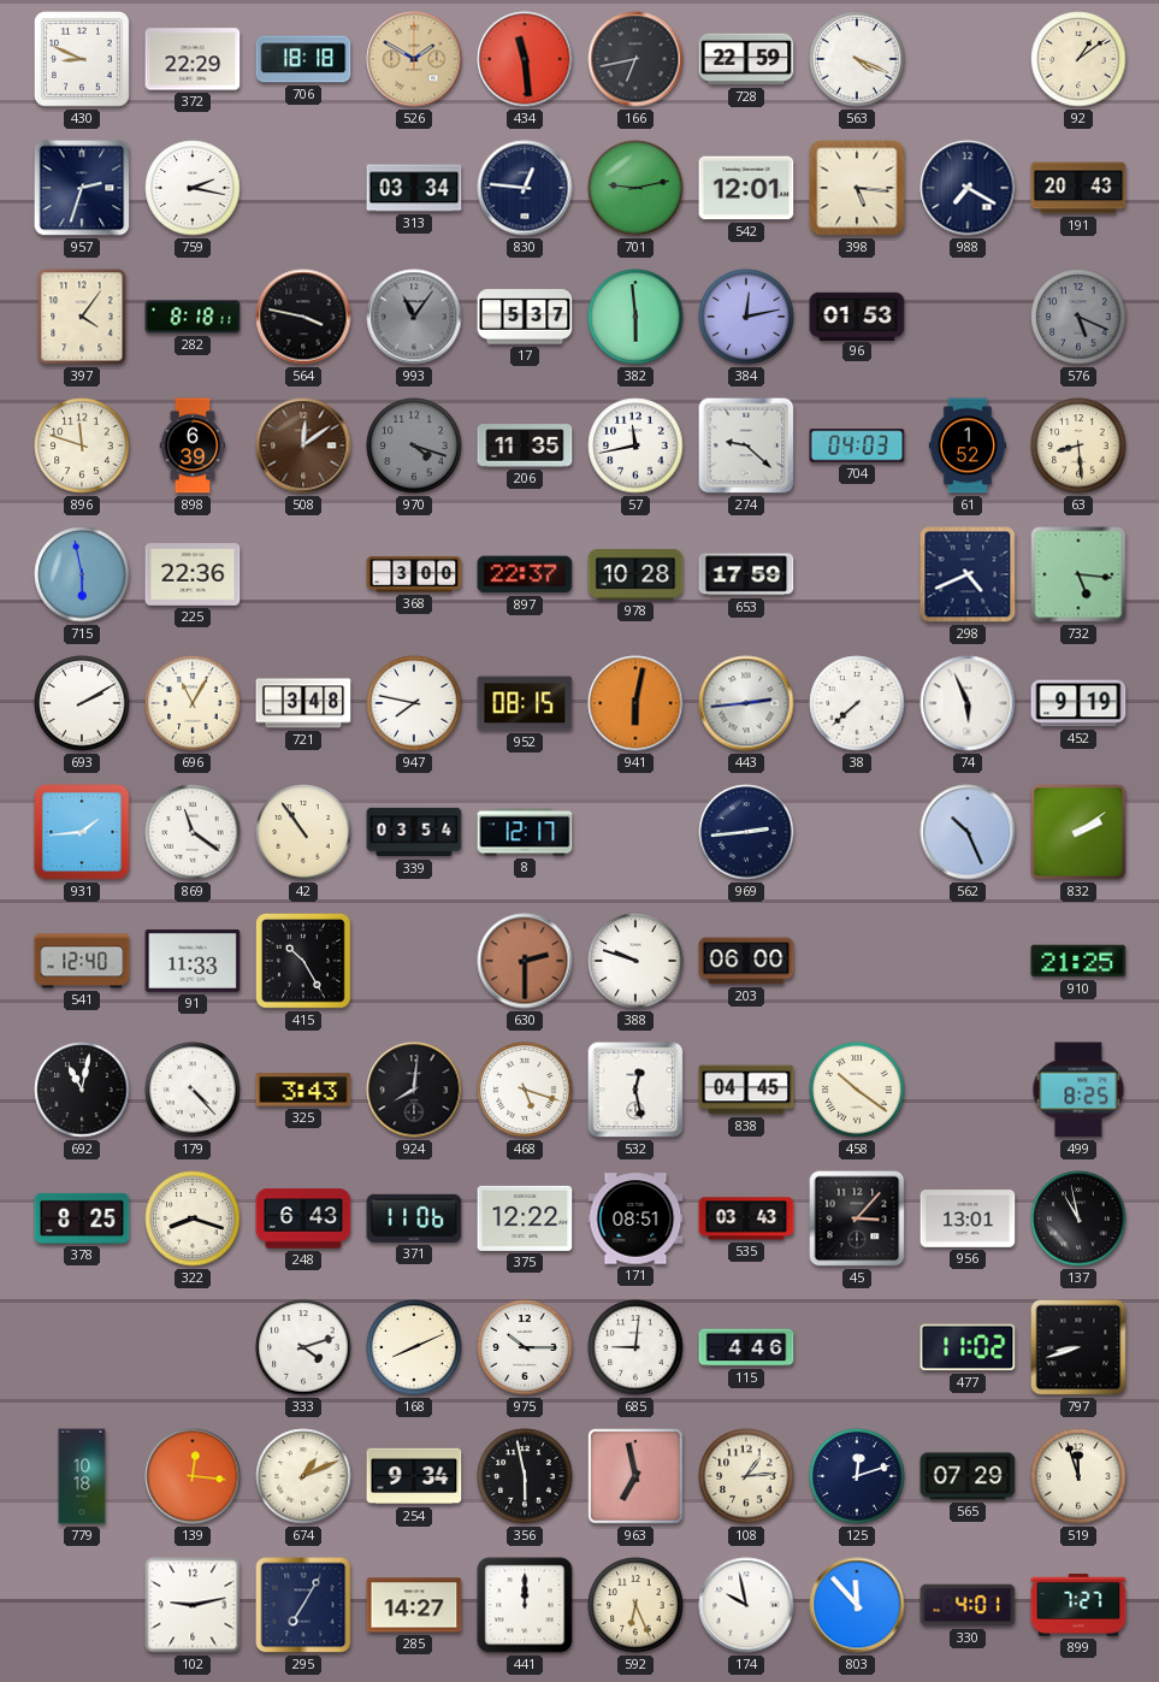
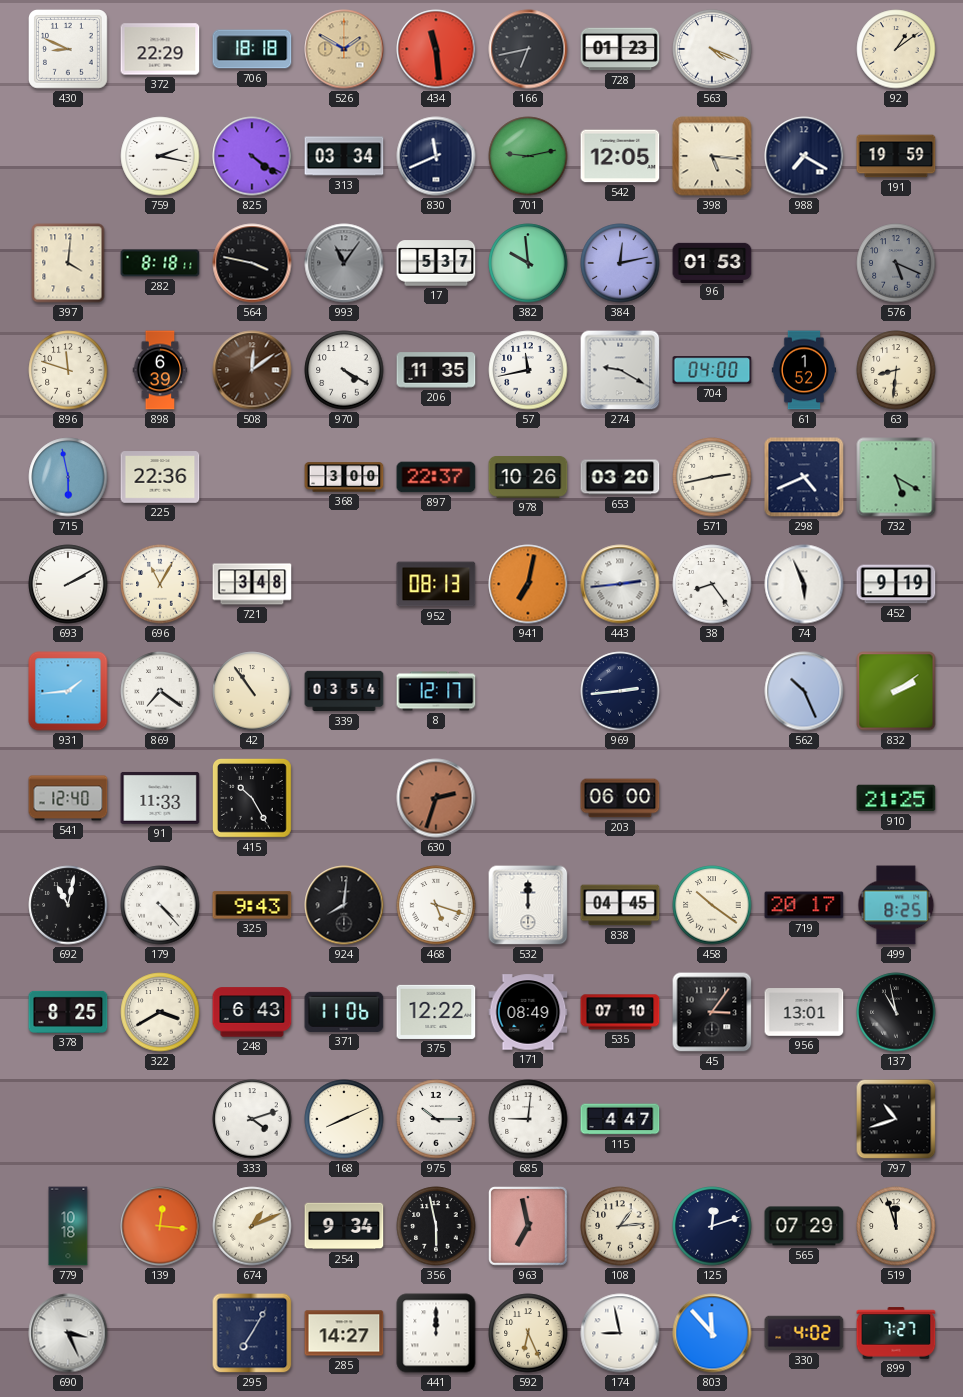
728: 22:59 -> 01:23 (620, 49)
957: 2:33 -> none (82, 188)
825: none -> 4:21 (252, 156)
830: 12:46 -> 11:41 (436, 156)
542: 12:01 -> 12:05 (620, 156)
191: 20:43 -> 19:59 (896, 156)
397: 4:06 -> 4:01 (68, 263)
382: 5:59 -> 9:59 (528, 263)
970: 4:18 -> 4:20 (344, 370)
970 dial: grey -> white (344, 370)
274: 9:22 -> 9:20 (620, 370)
704: 04:03 -> 04:00 (712, 370)
63: 8:29 -> 8:31 (896, 370)
978: 10:28 -> 10:26 (528, 478)
653: 17:59 -> 03:20 (620, 477)
571: none -> 2:43 (712, 477)
732: 5:16 -> 5:20 (896, 477)
947: 7:47 -> none (414, 703)
952: 08:15 -> 08:13 (436, 584)
941: 6:02 -> 7:02 (528, 584)
38: 7:38 -> 8:24 (712, 584)
869: 11:21 -> 7:21 (160, 691)
630: 2:30 -> 2:33 (436, 798)
388: 9:48 -> none (635, 961)
325: 3:43 -> 9:43 (252, 905)
532: 12:28 -> 12:00 (528, 905)
719: none -> 20:17 (804, 905)
322: 8:18 -> 3:40 (160, 1012)
171: 08:51 -> 08:49 (528, 1012)
535: 03:43 -> 07:10 (620, 1012)
45: 3:07 -> 3:06 (712, 1012)
115: 4:46 -> 4:47 (620, 1119)
477: 11:02 -> none (968, 1347)
797: 8:42 -> 10:42 (896, 1119)
690: none -> 3:26 (68, 1333)
102: 9:13 -> none (193, 1605)
174: 9:58 -> 8:58 (620, 1333)
330: 4:01 -> 4:02 (804, 1333)
